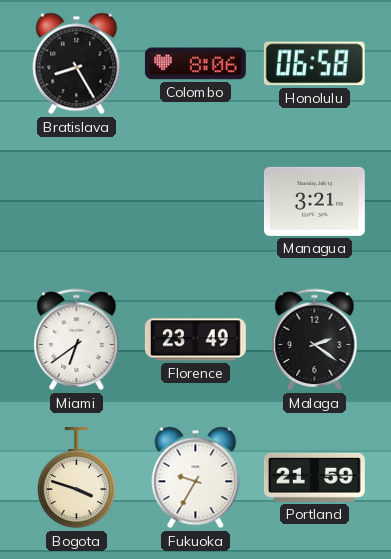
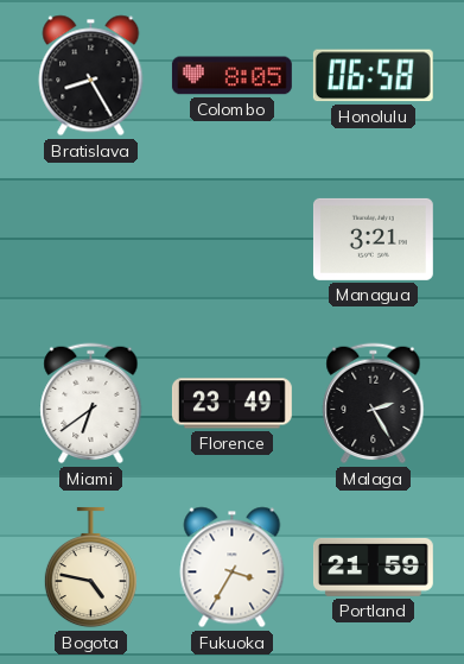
Colombo: 8:06 -> 8:05 (231, 76)
Malaga: 2:21 -> 2:25 (374, 404)
Bogota: 3:48 -> 4:47 (90, 568)
Fukuoka: 9:35 -> 3:35 (233, 568)
